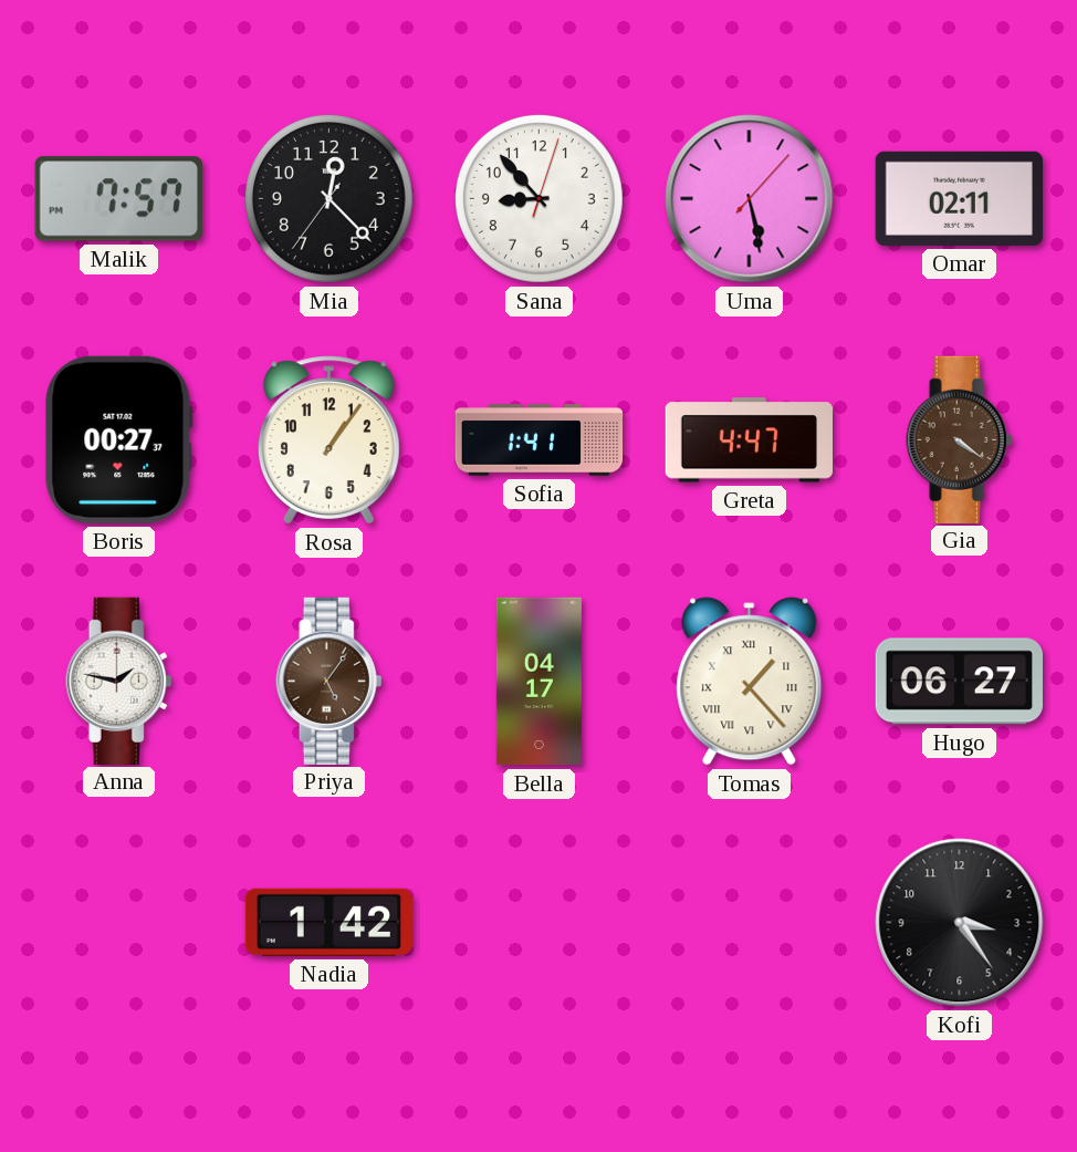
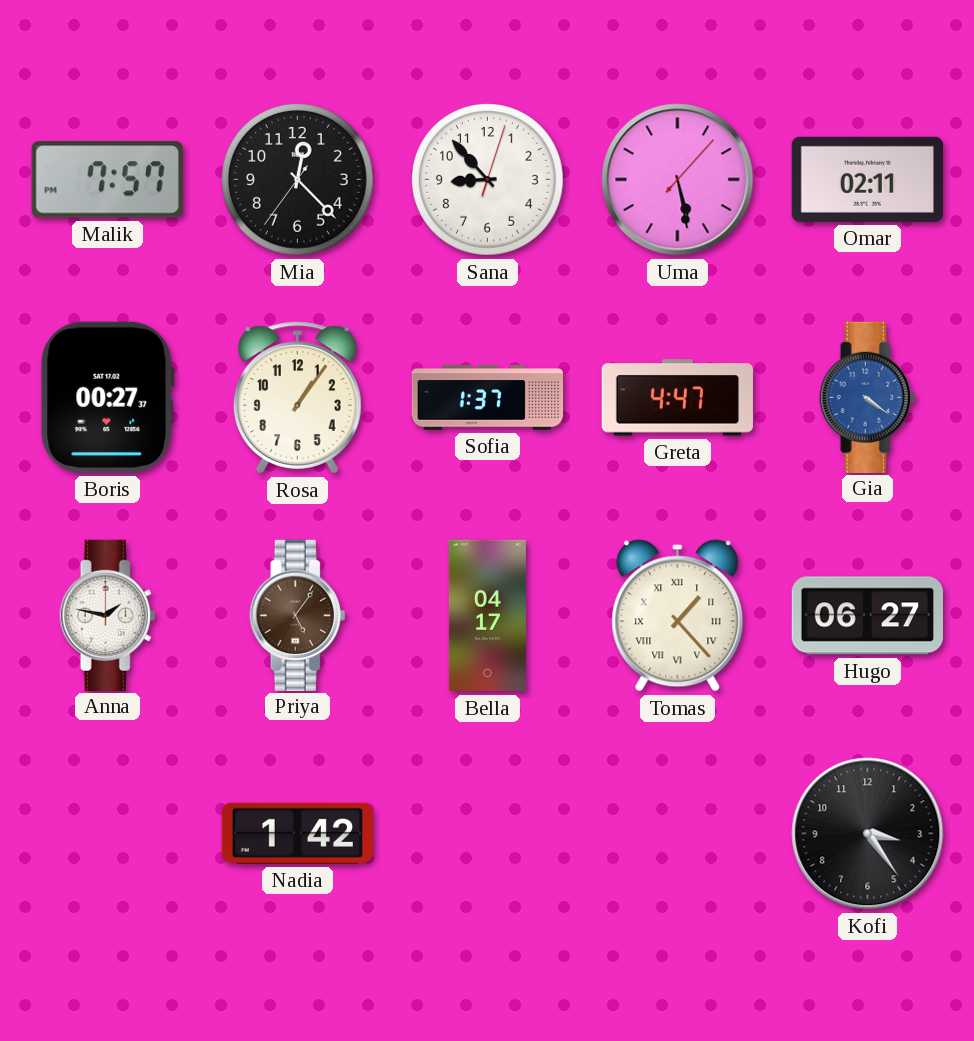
Sofia: 1:41 -> 1:37 (488, 398)
Gia dial: brown -> blue (868, 397)
